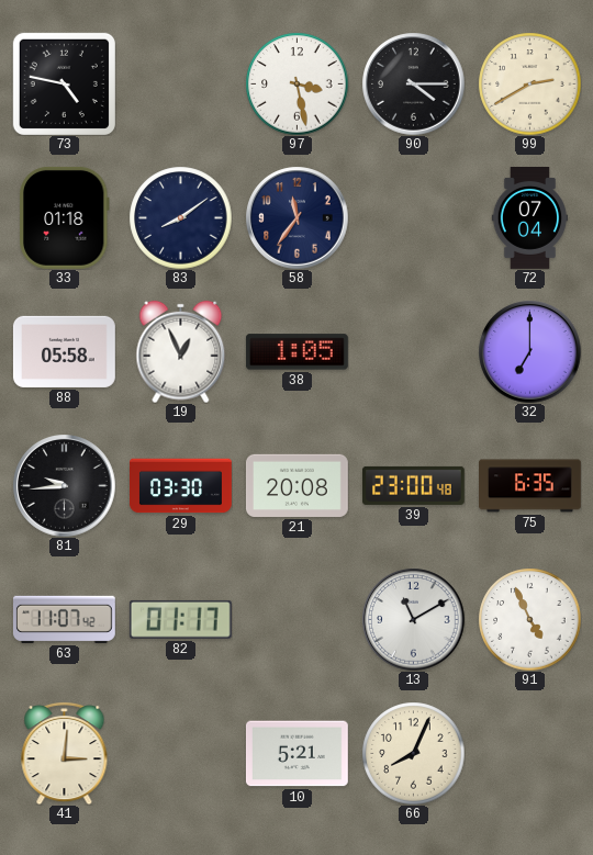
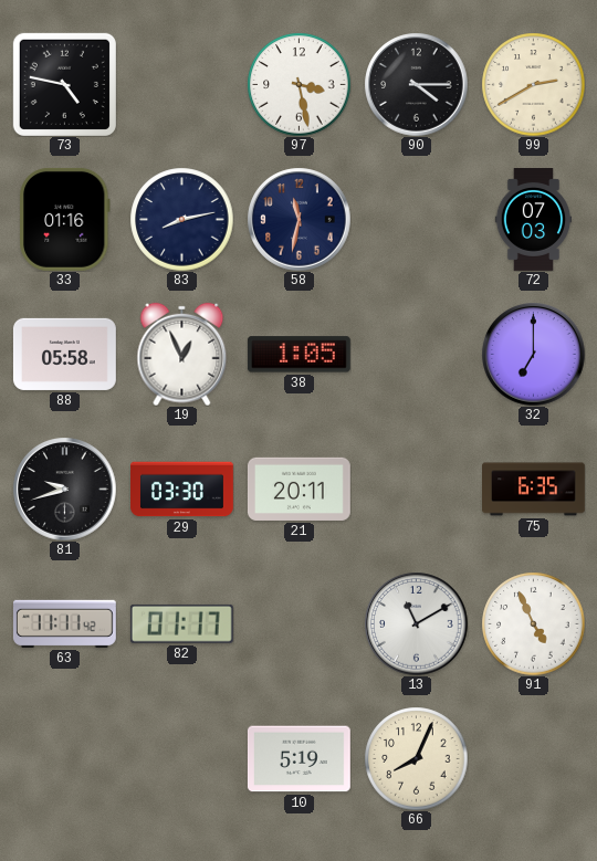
33: 01:18 -> 01:16 (64, 219)
83: 8:09 -> 8:13 (181, 219)
58: 11:36 -> 11:32 (298, 219)
72: 07:04 -> 07:03 (534, 220)
81: 9:44 -> 9:42 (64, 489)
21: 20:08 -> 20:11 (298, 489)
39: 23:00 -> none (413, 485)
63: 11:07 -> 11:11 (64, 623)
41: 3:01 -> none (65, 753)
10: 5:21 -> 5:19 (298, 759)
